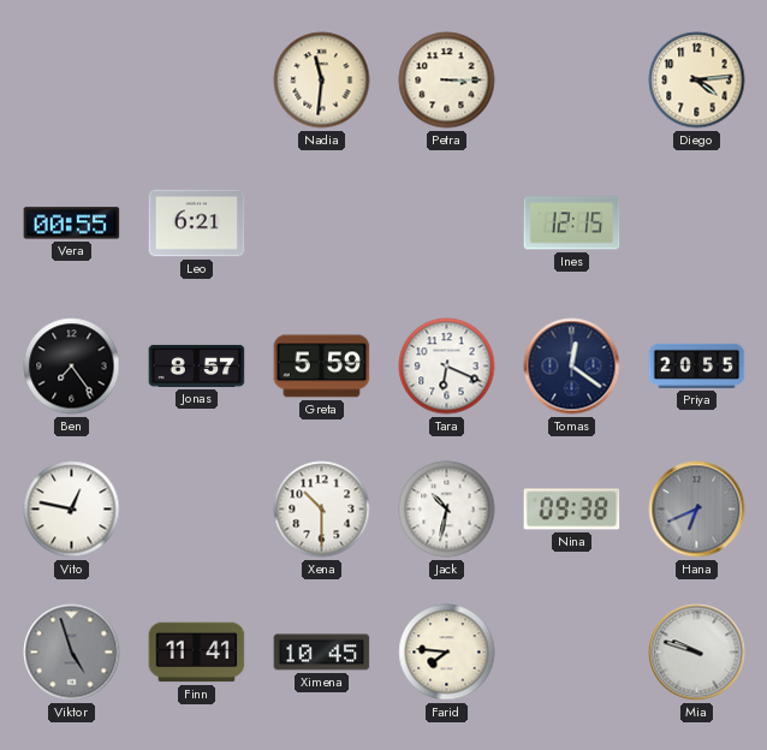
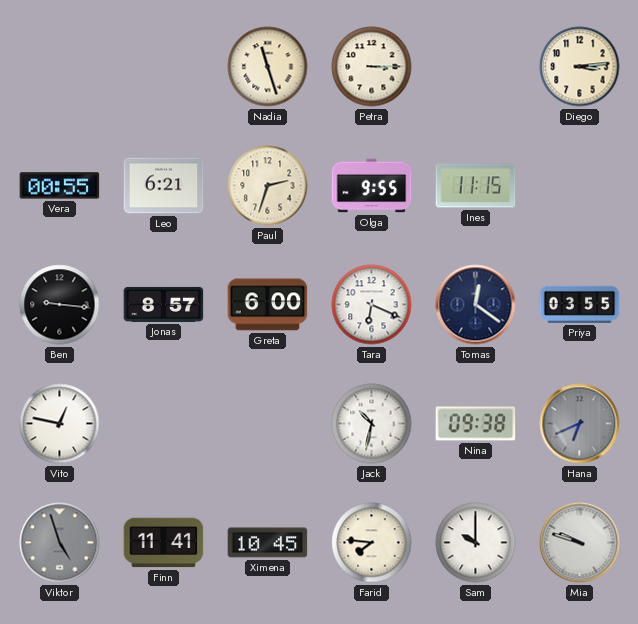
Nadia: 11:31 -> 11:27 (268, 67)
Diego: 4:14 -> 3:14 (580, 67)
Paul: none -> 2:33 (268, 186)
Olga: none -> 9:55 (372, 186)
Ines: 12:15 -> 11:15 (476, 186)
Ben: 7:24 -> 9:16 (60, 305)
Greta: 5:59 -> 6:00 (268, 305)
Priya: 20:55 -> 03:55 (580, 304)
Xena: 10:30 -> none (322, 510)
Sam: none -> 10:00 (476, 543)
